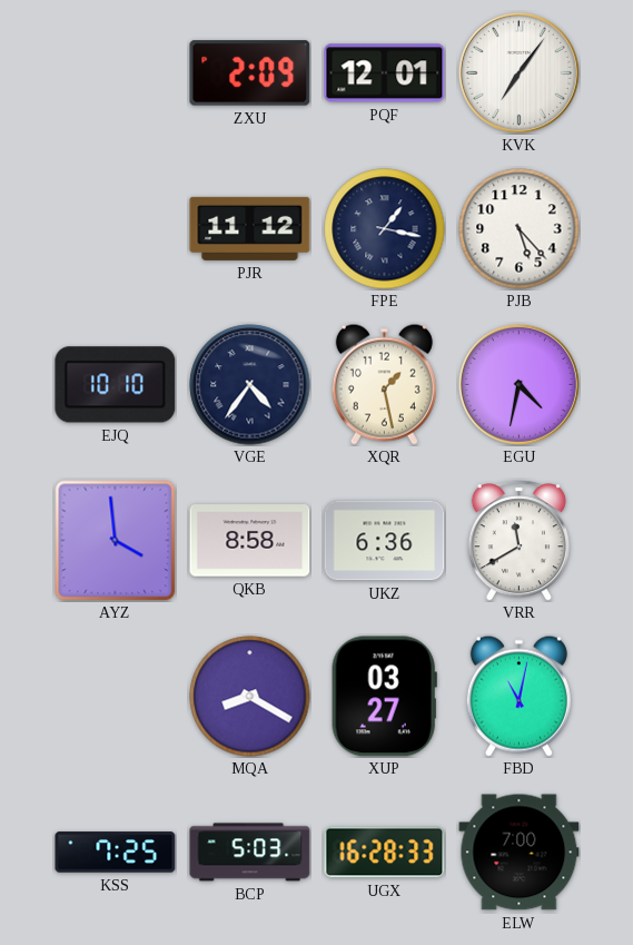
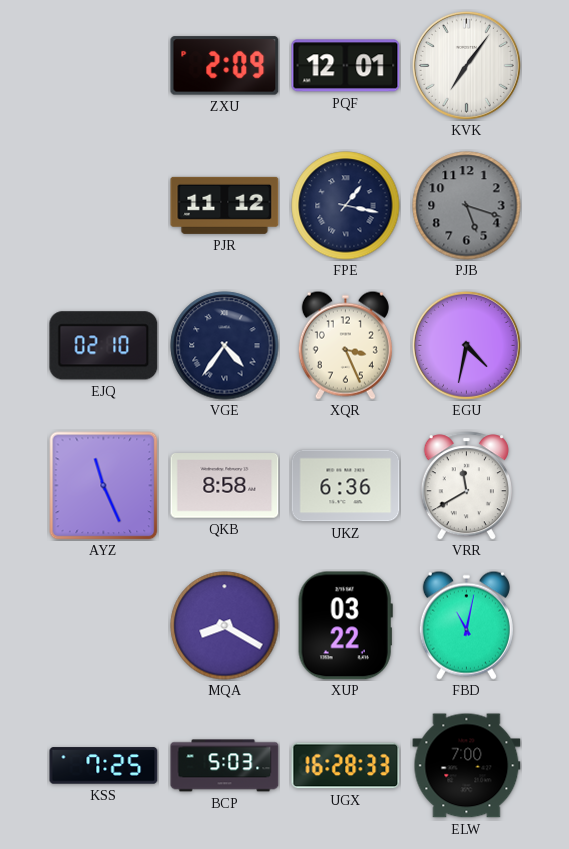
PJB: 5:23 -> 5:18 (467, 206)
PJB dial: white -> grey (467, 206)
EJQ: 10:10 -> 02:10 (104, 346)
XQR: 1:28 -> 3:26 (345, 345)
AYZ: 3:59 -> 11:26 (103, 485)
XUP: 03:27 -> 03:22 (345, 626)
